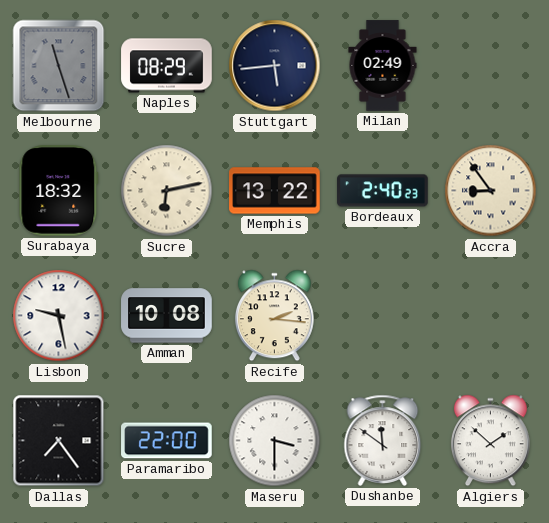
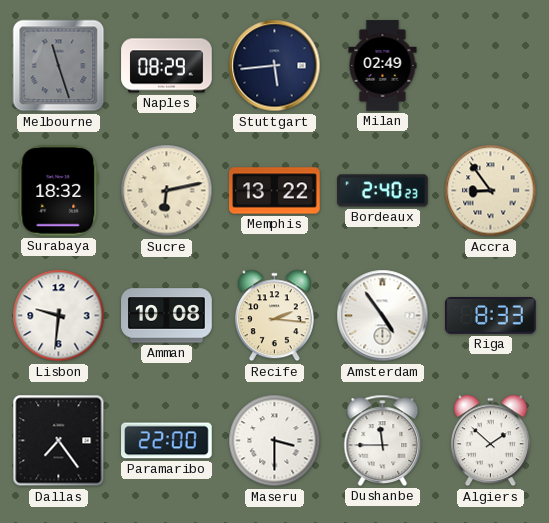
Lisbon: 9:28 -> 9:31 (59, 316)
Amsterdam: none -> 4:54 (383, 316)
Riga: none -> 8:33 (491, 316)
Dushanbe: 11:51 -> 11:45 (383, 440)
